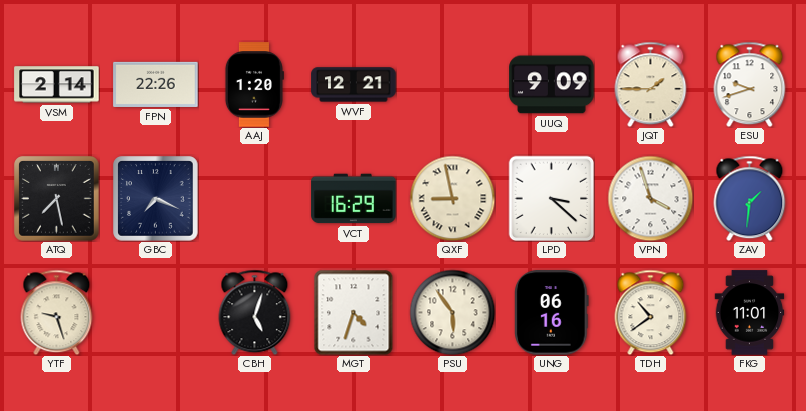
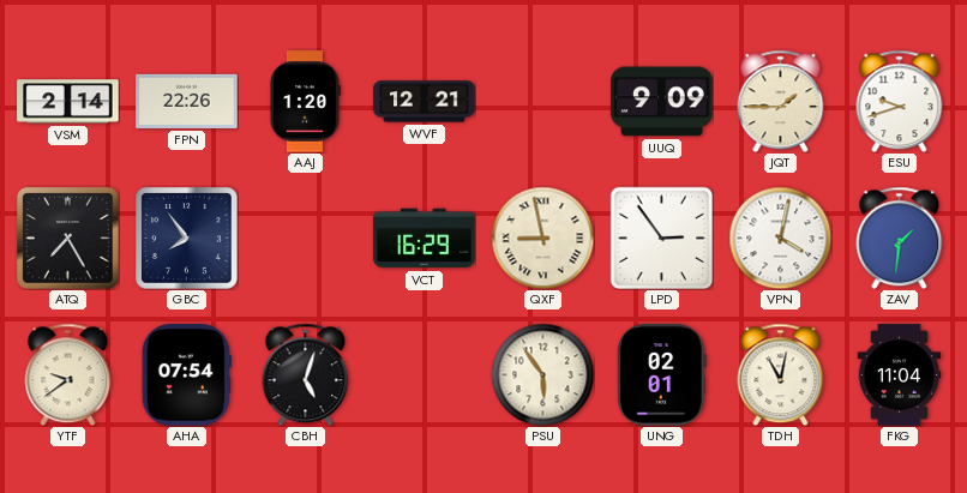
ATQ: 7:28 -> 7:25 (68, 239)
GBC: 7:19 -> 7:54 (187, 239)
LPD: 3:22 -> 2:54 (661, 238)
VPN: 3:57 -> 4:02 (780, 238)
YTF: 9:27 -> 9:39 (68, 374)
AHA: none -> 07:54 (186, 375)
MGT: 4:33 -> none (354, 312)
UNG: 06:16 -> 02:01 (662, 375)
TDH: 10:39 -> 11:02 (781, 374)
FKG: 11:01 -> 11:04 (900, 375)
